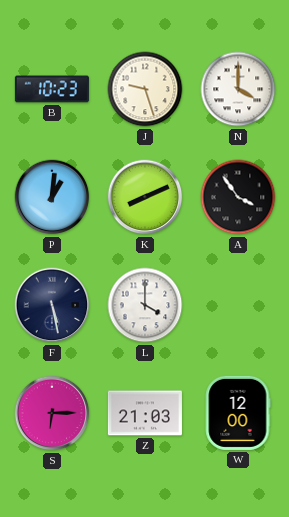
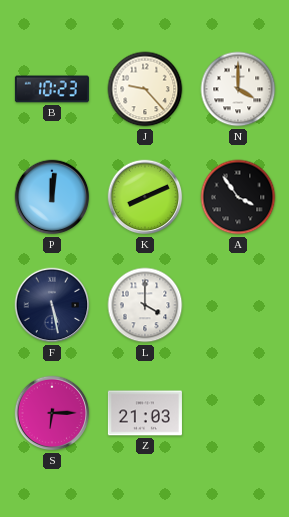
J: 9:27 -> 9:23 (145, 89)
P: 1:01 -> 12:01 (52, 197)
W: 12:00 -> none (238, 413)
